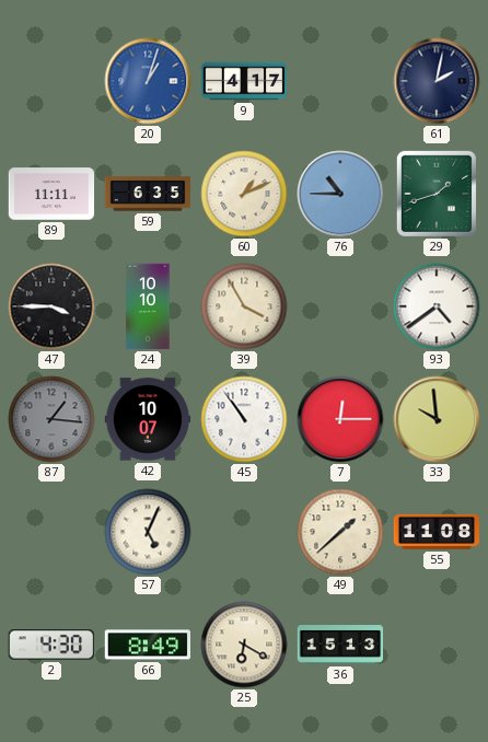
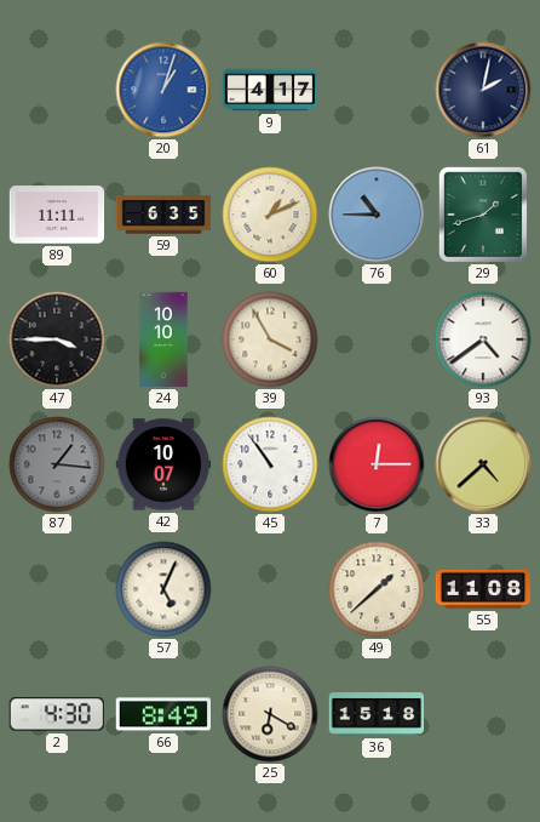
33: 9:59 -> 4:38 (483, 464)
36: 15:13 -> 15:18 (377, 715)
